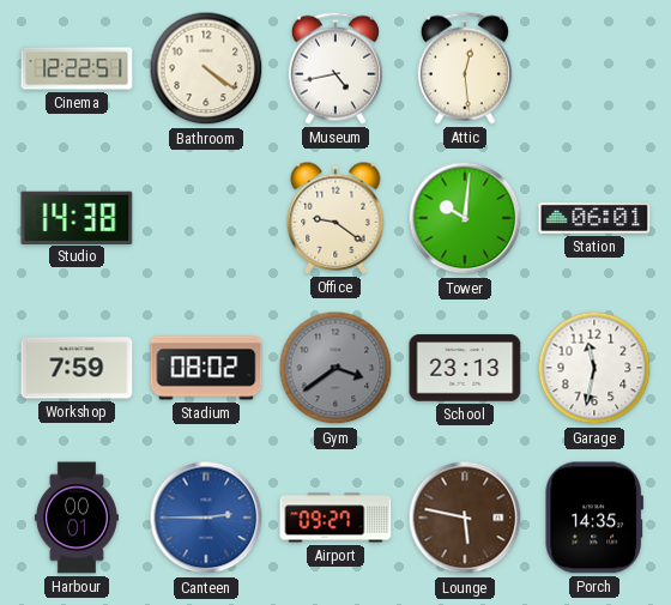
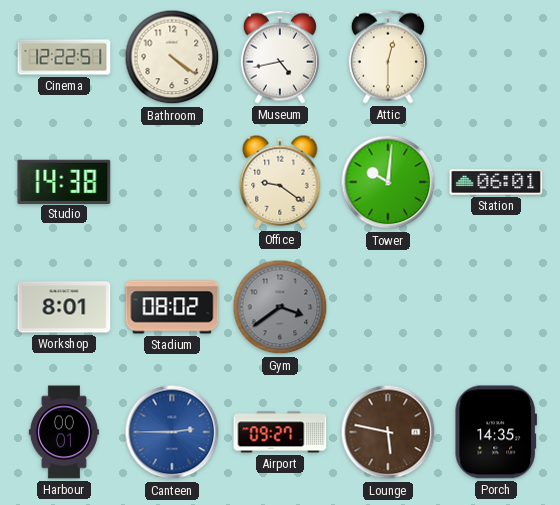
Attic: 12:29 -> 12:30 (388, 57)
Workshop: 7:59 -> 8:01 (64, 307)
School: 23:13 -> none (465, 368)
Garage: 11:32 -> none (594, 368)
